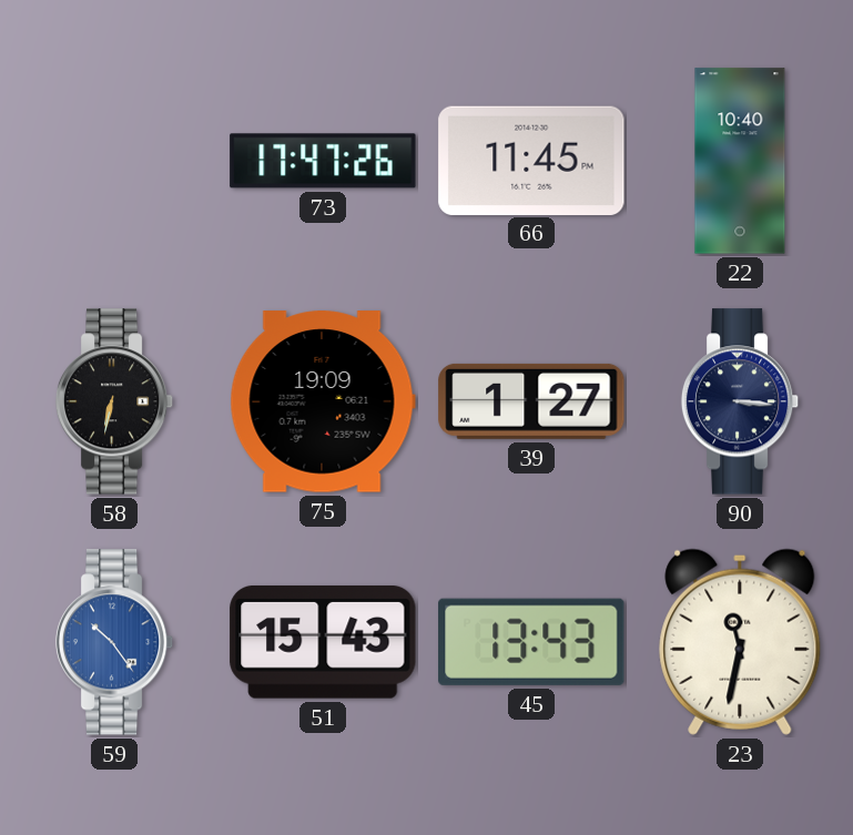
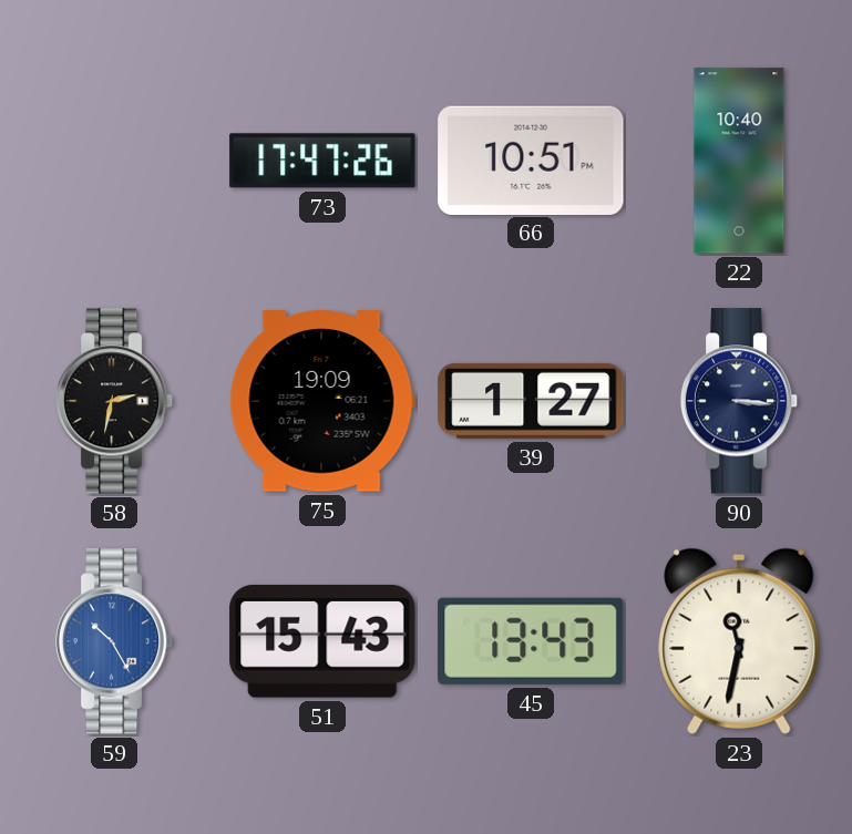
66: 11:45 -> 10:51 (531, 159)
58: 6:32 -> 2:32 (114, 401)
59: 10:24 -> 10:25 (114, 641)
